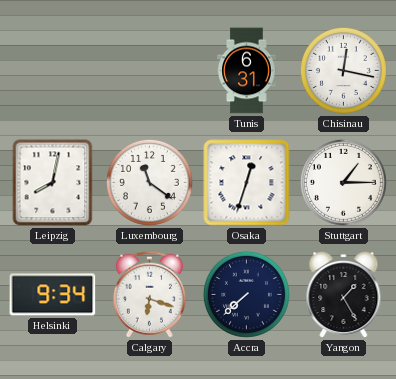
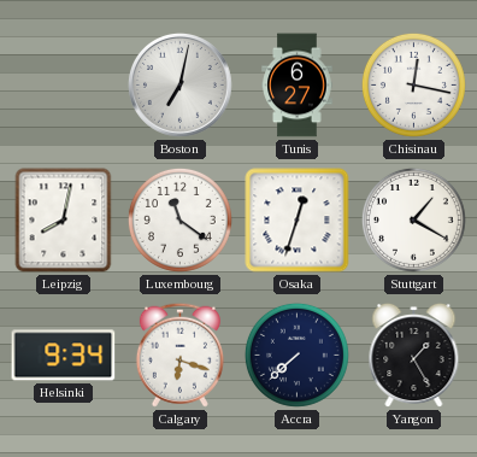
Boston: none -> 7:02 (179, 84)
Tunis: 6:31 -> 6:27 (298, 86)
Stuttgart: 1:15 -> 1:20 (413, 219)
